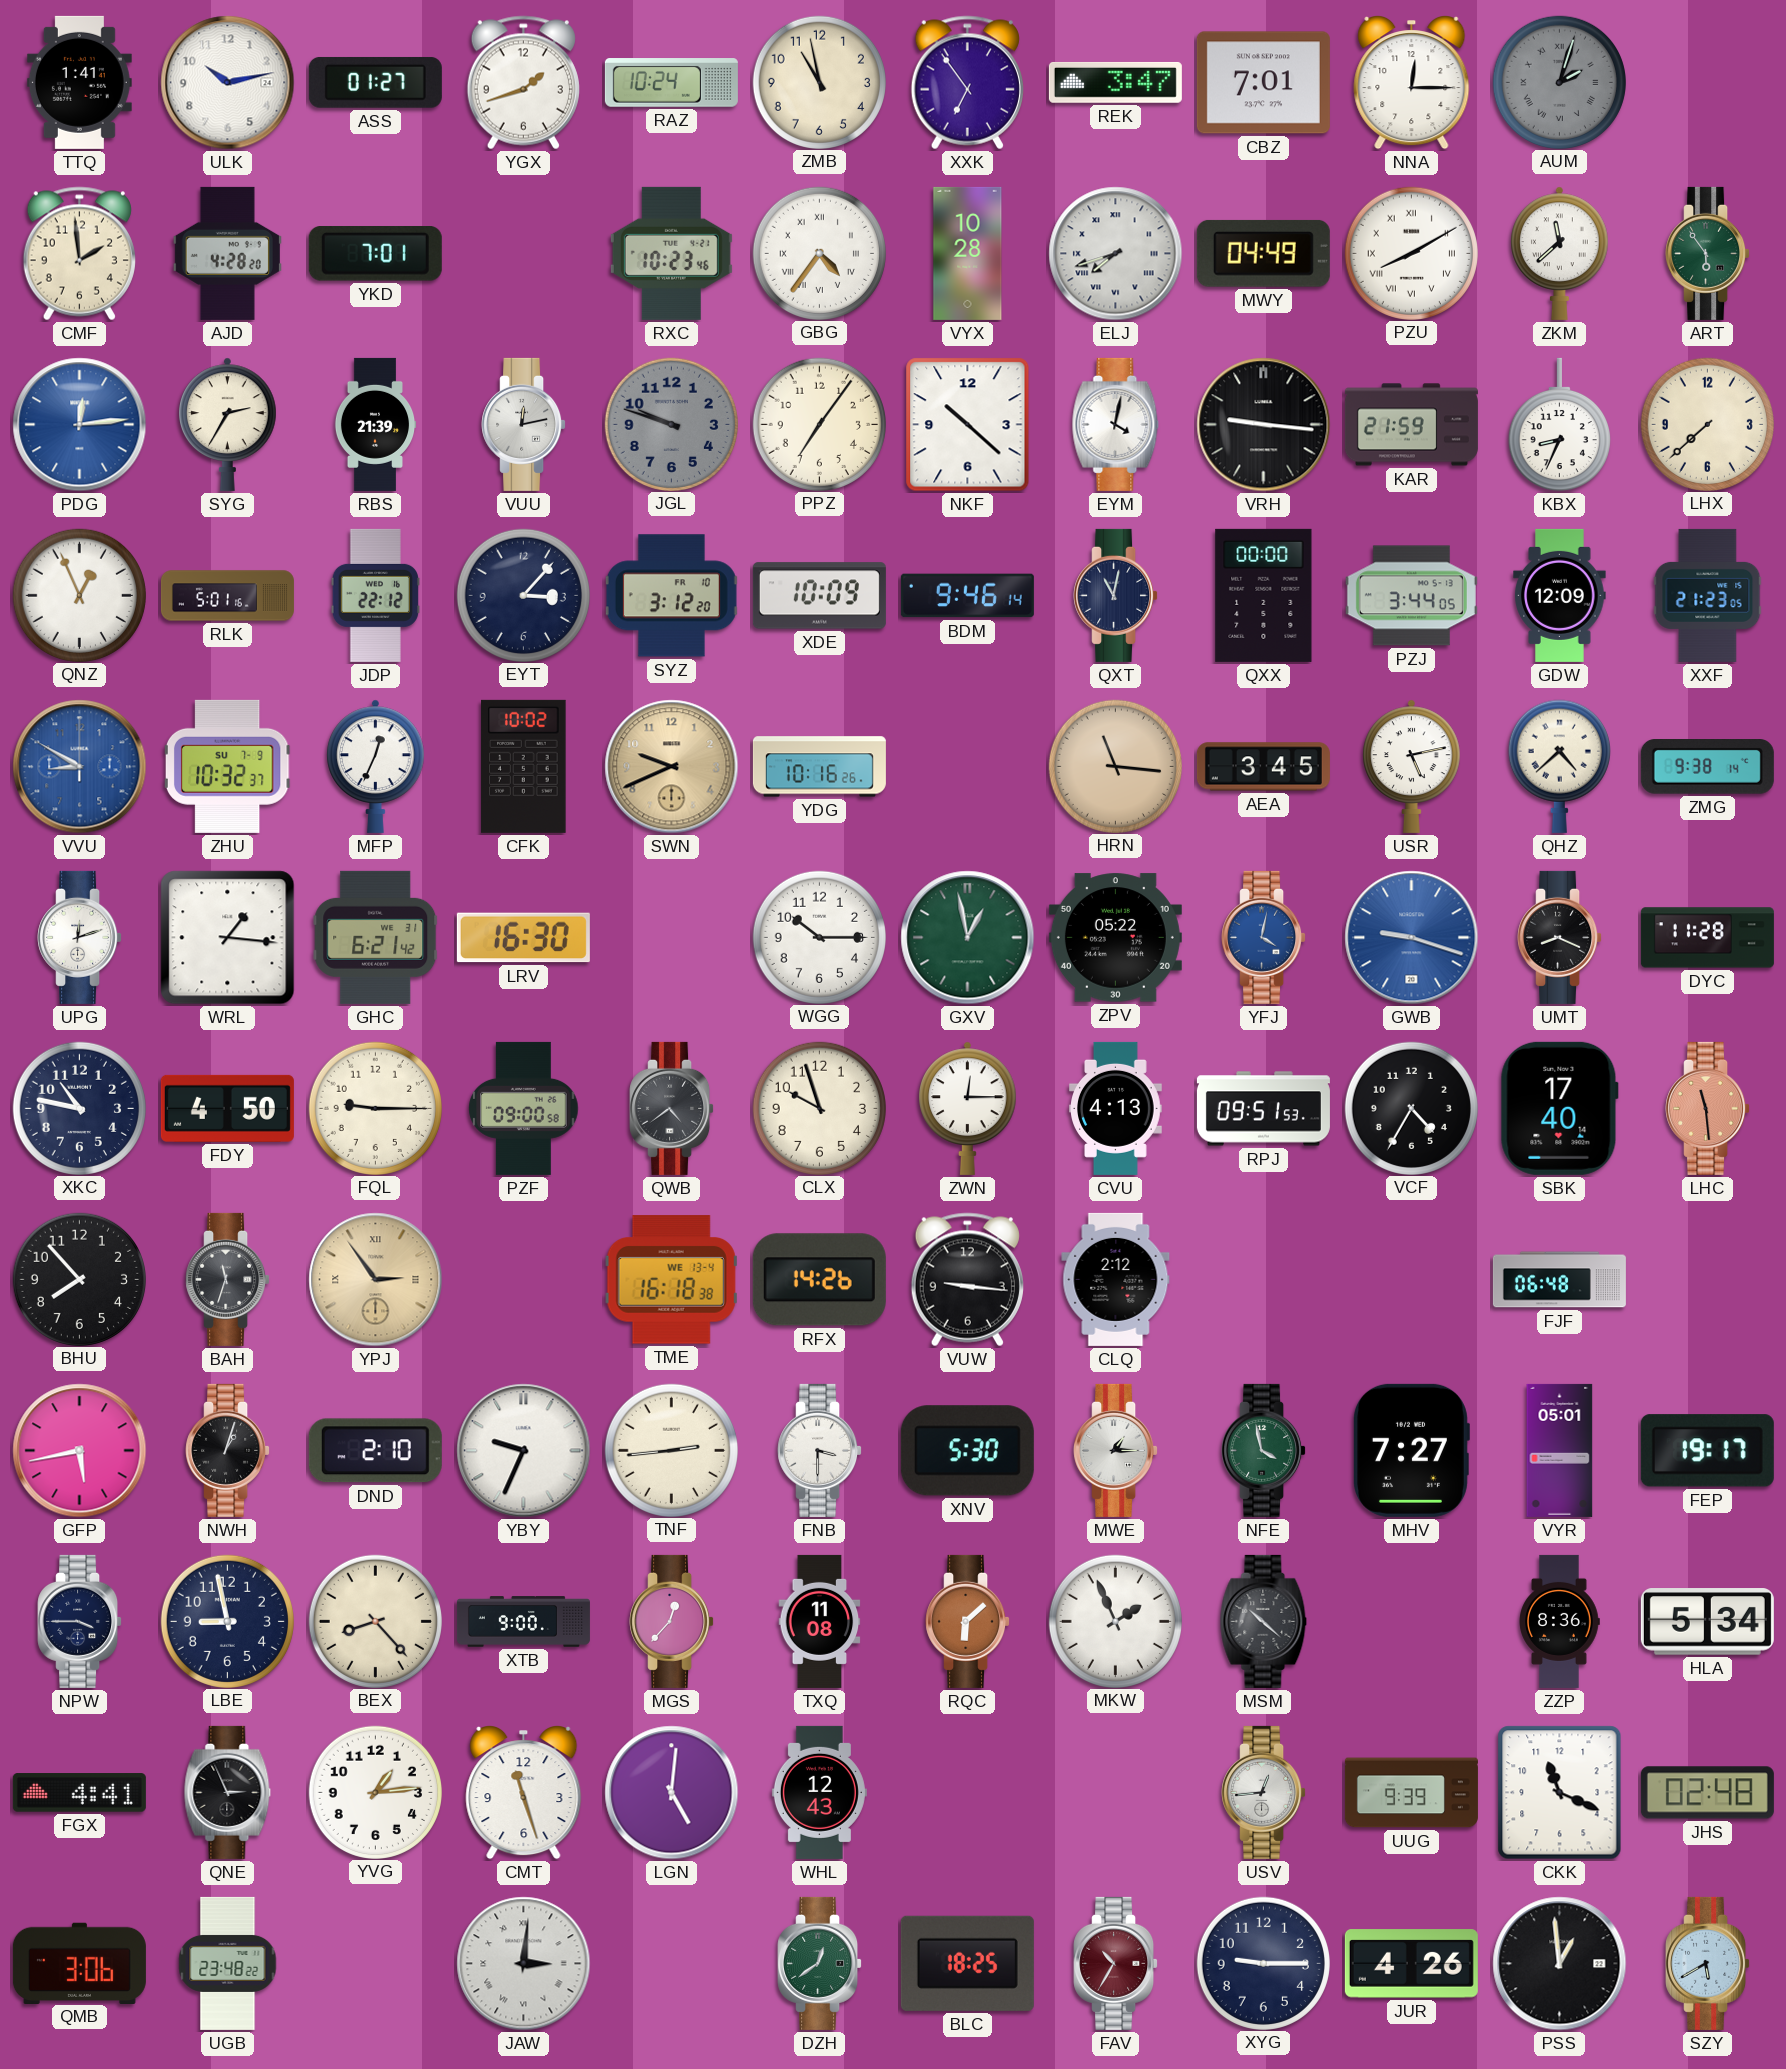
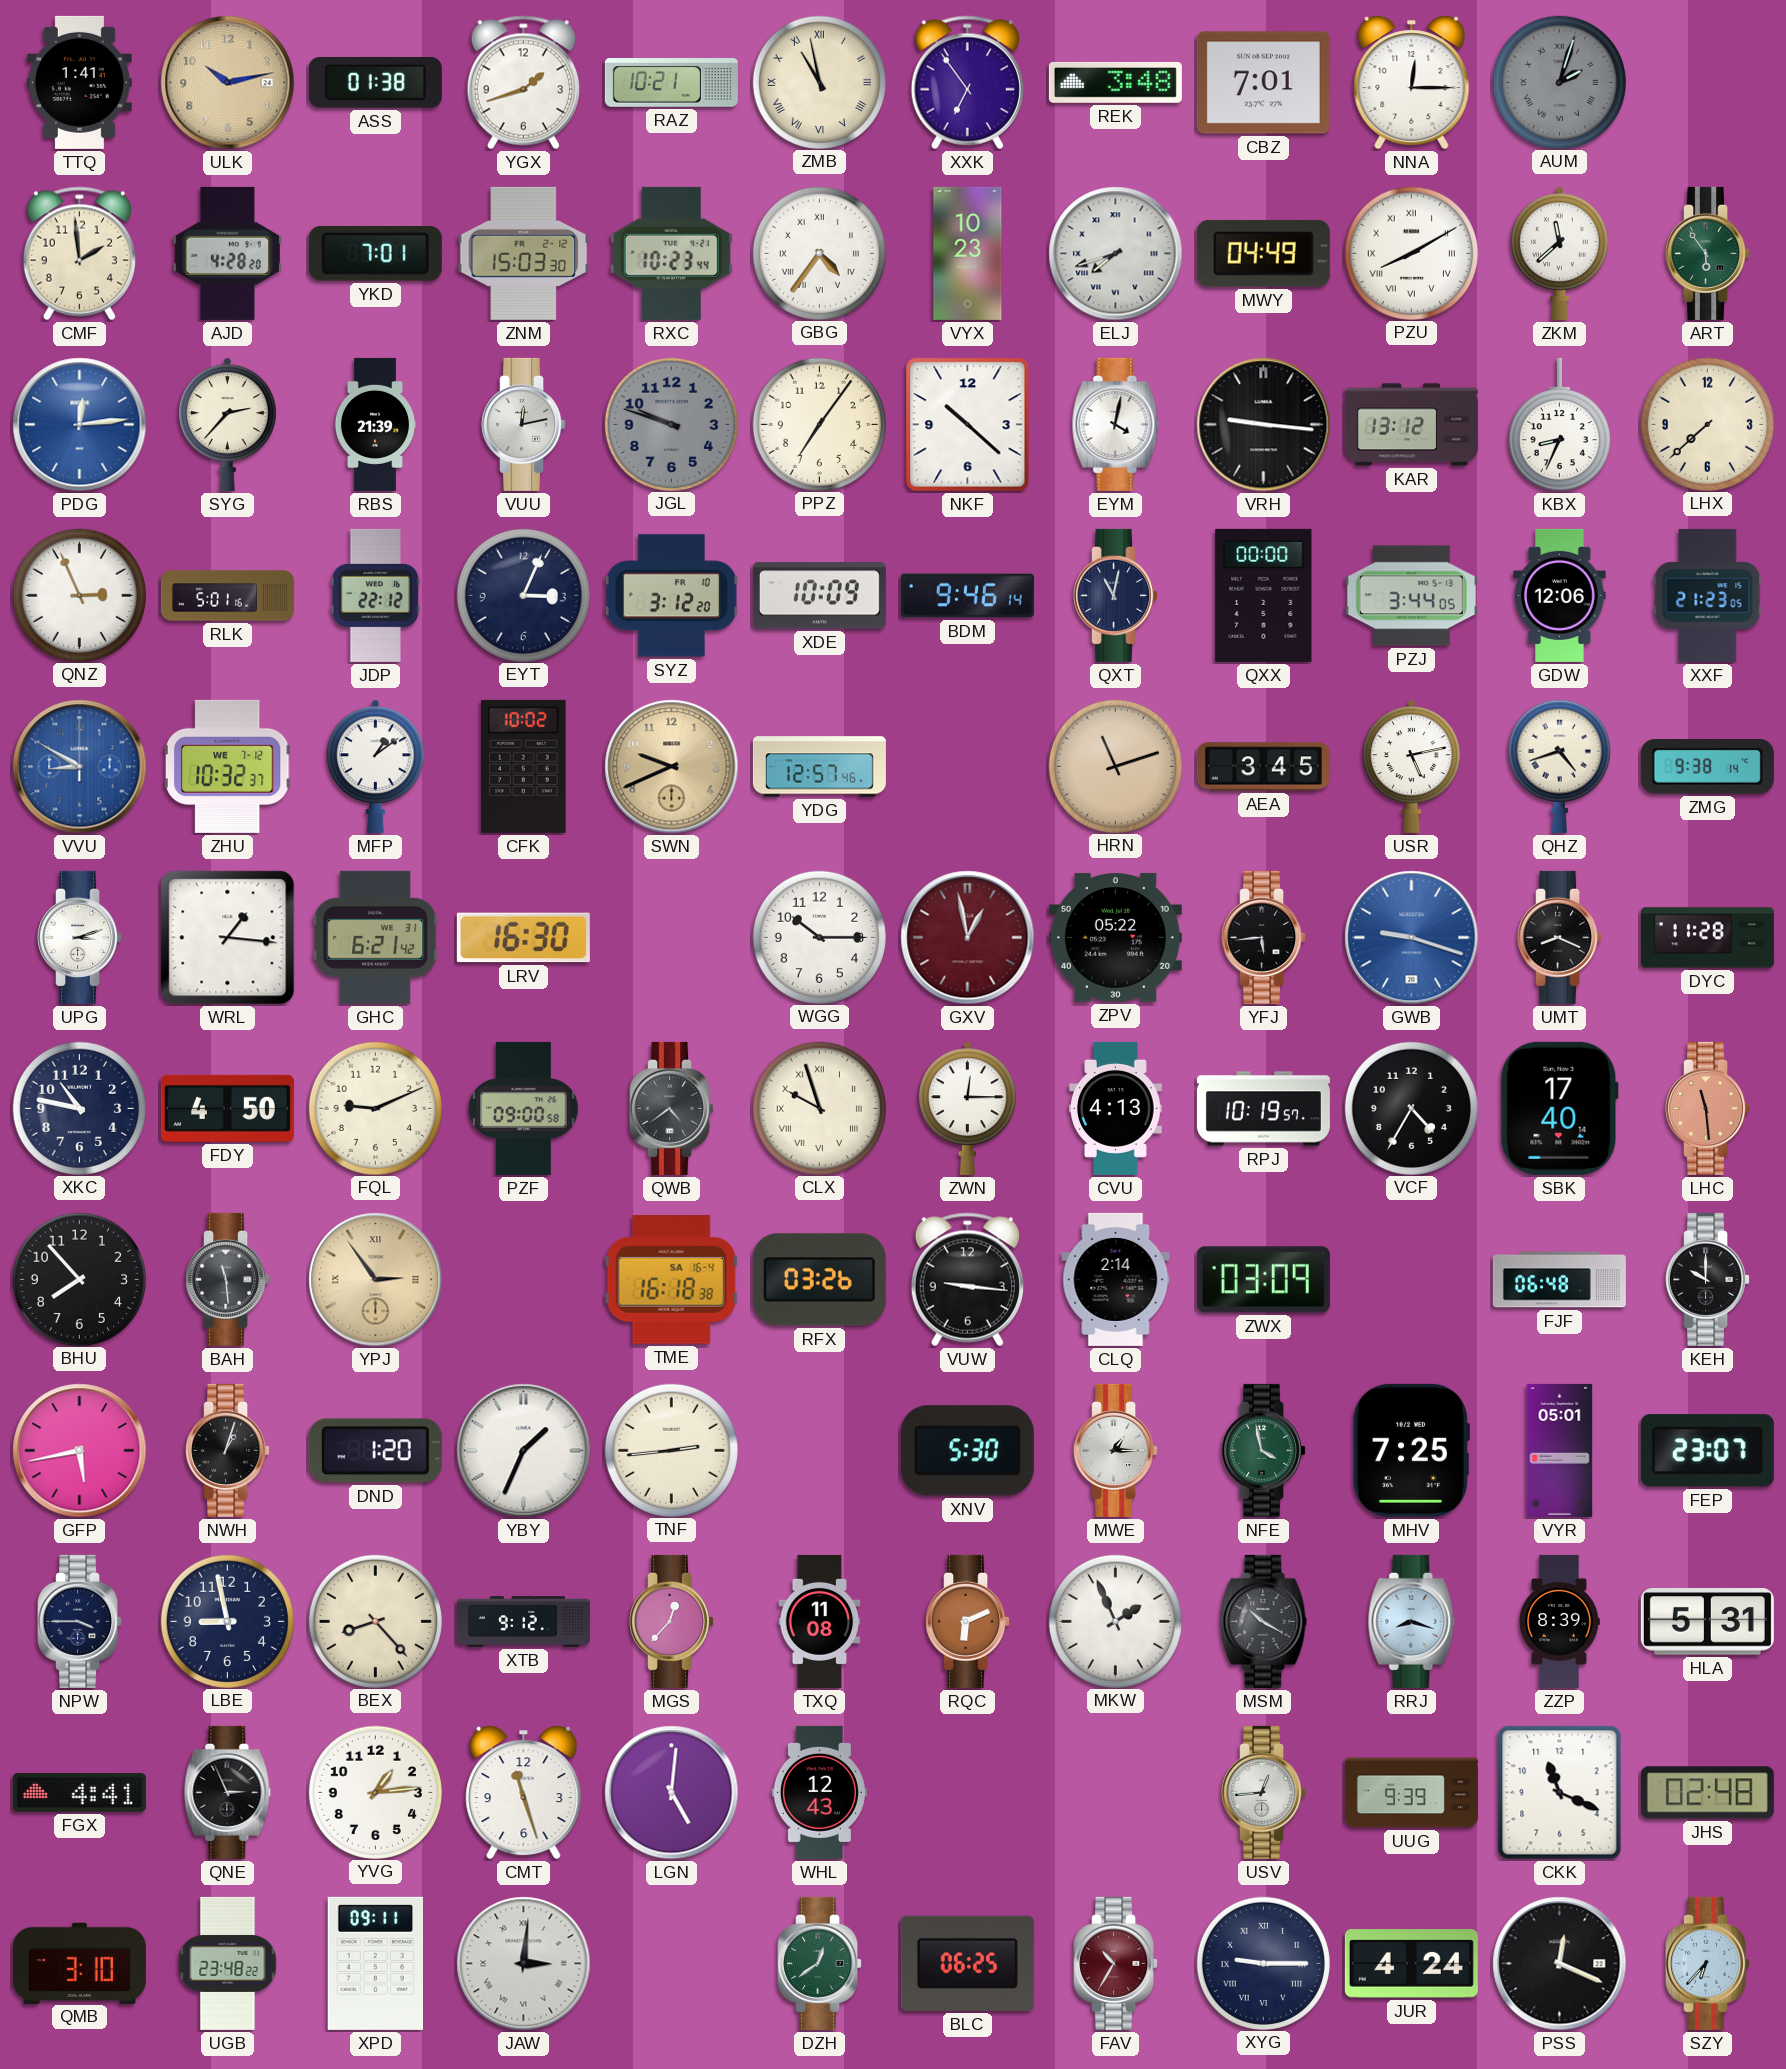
ULK dial: white -> champagne (228, 83)
ASS: 01:27 -> 01:38 (375, 82)
RAZ: 10:24 -> 10:21 (671, 83)
ZMB numerals: Arabic -> Roman (819, 82)
REK: 3:47 -> 3:48 (1115, 82)
ZNM: none -> 15:03 (524, 253)
RXC: 10:23:46 -> 10:23:44 (671, 253)
VYX: 10:28 -> 10:23 (968, 253)
SYG: 2:35 -> 2:37 (228, 424)
KAR: 21:59 -> 13:12 (1411, 425)
QNZ: 12:56 -> 2:56 (79, 595)
EYT: 3:07 -> 3:04 (523, 595)
GDW: 12:09 -> 12:06 (1560, 595)
ZHU date: SU 7-9 -> WE 7-12 (228, 766)
MFP: 12:34 -> 1:09 (376, 766)
YDG: 10:16 -> 12:57 (819, 767)
HRN: 11:16 -> 11:12 (1115, 766)
QHZ: 4:38 -> 4:42 (1559, 766)
UPG: 12:12 -> 3:12 (80, 937)
GXV dial: green -> burgundy (968, 938)
YFJ: 4:02 -> 5:44 (1264, 937)
YFJ dial: blue -> black (1264, 937)
FQL: 9:15 -> 9:11 (375, 1108)
CLX numerals: Arabic -> Roman (819, 1108)
RPJ: 09:51 -> 10:19 (1263, 1109)
BAH: 11:33 -> 11:29 (228, 1279)
TME date: WE 13-4 -> SA 16-4 (671, 1280)
RFX: 14:26 -> 03:26 (819, 1280)
CLQ: 2:12 -> 2:14 (1116, 1279)
ZWX: none -> 03:09 (1263, 1280)
KEH: none -> 10:00 (1708, 1279)
DND: 2:10 -> 1:20 (375, 1451)
YBY: 9:34 -> 1:34 (524, 1451)
FNB: 3:30 -> none (820, 1450)
MHV: 7:27 -> 7:25 (1412, 1450)
FEP: 19:17 -> 23:07 (1707, 1451)
XTB: 9:00 -> 9:12 (523, 1622)
RQC: 6:08 -> 6:11 (968, 1621)
MSM: 10:22 -> 10:20 (1264, 1621)
RRJ: none -> 8:18 (1412, 1621)
ZZP: 8:36 -> 8:39 (1559, 1621)
HLA: 5:34 -> 5:31 (1707, 1622)
QMB: 3:06 -> 3:10 (79, 1963)
XPD: none -> 09:11 (375, 1963)
BLC: 18:25 -> 06:25 (967, 1963)
XYG numerals: Arabic -> Roman (1263, 1963)
JUR: 4:26 -> 4:24 (1411, 1964)
PSS: 12:59 -> 12:19 (1560, 1964)
SZY: 5:40 -> 6:37 (1708, 1963)
